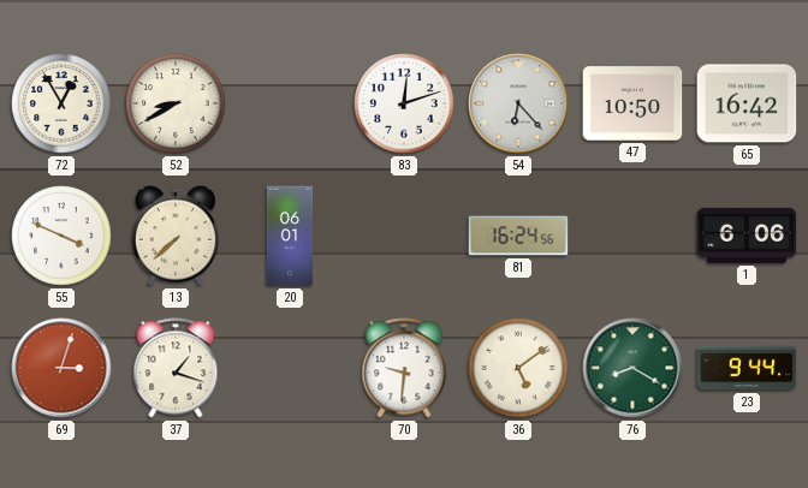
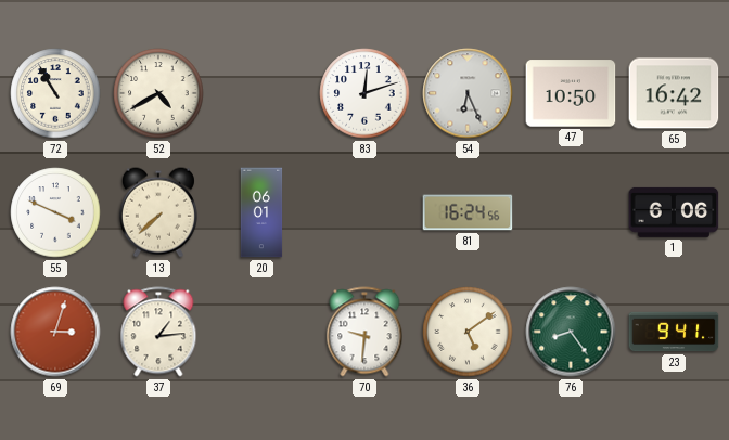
72: 12:55 -> 10:55 (55, 93)
52: 8:40 -> 4:40 (158, 93)
54: 6:23 -> 6:26 (468, 93)
37: 1:18 -> 1:14 (158, 332)
76: 8:20 -> 8:24 (571, 332)
23: 9:44 -> 9:41 (674, 332)
